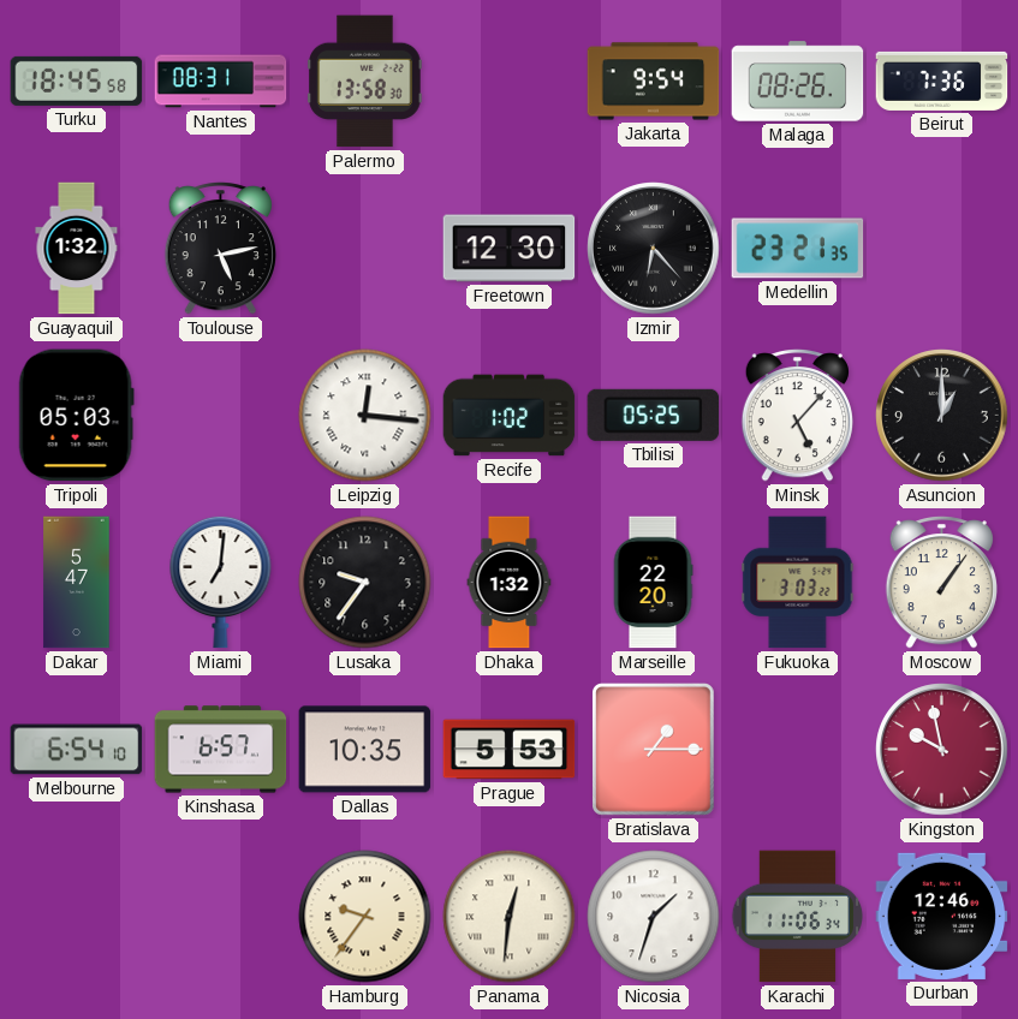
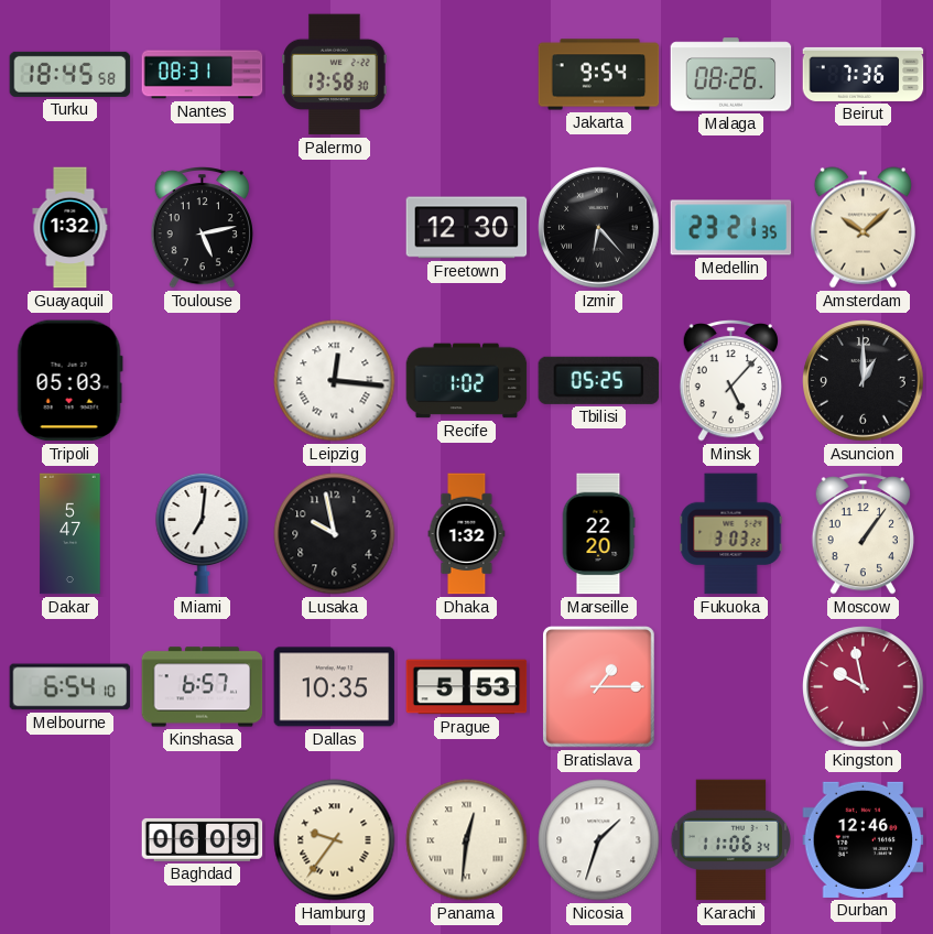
Amsterdam: none -> 10:08 (863, 228)
Lusaka: 9:36 -> 9:58 (335, 534)
Baghdad: none -> 06:09 (203, 839)
